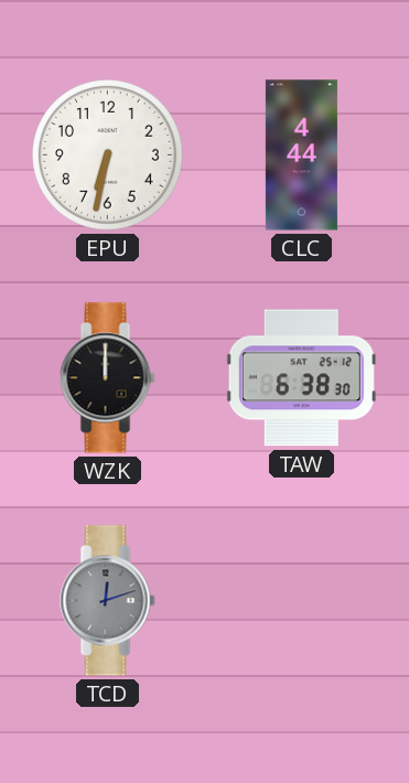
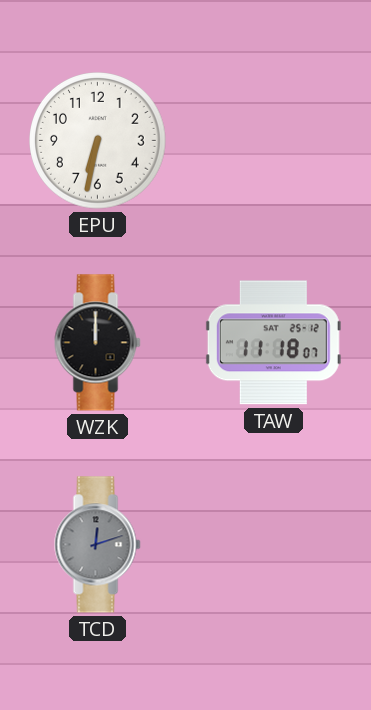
CLC: 4:44 -> none (301, 155)
TAW: 6:38 -> 11:18 (273, 343)
